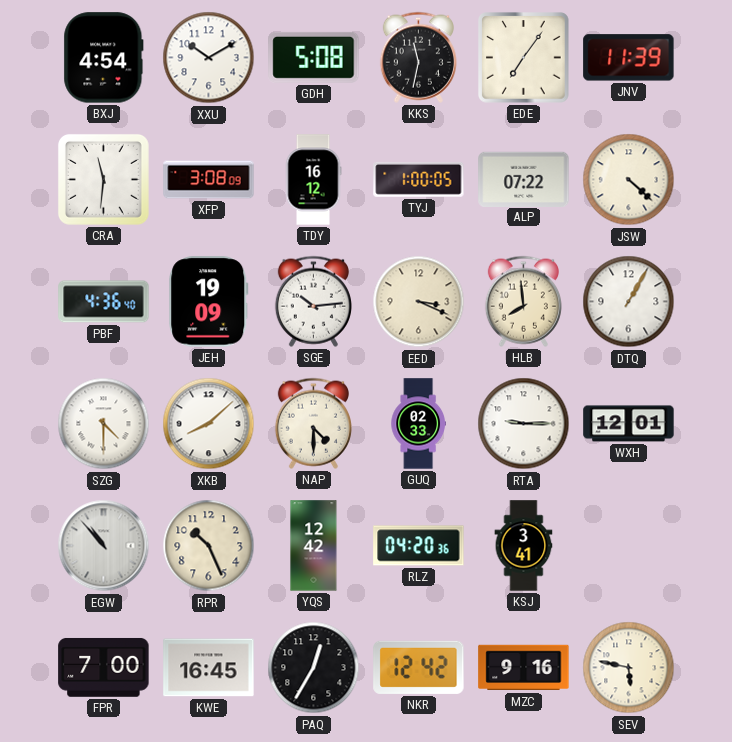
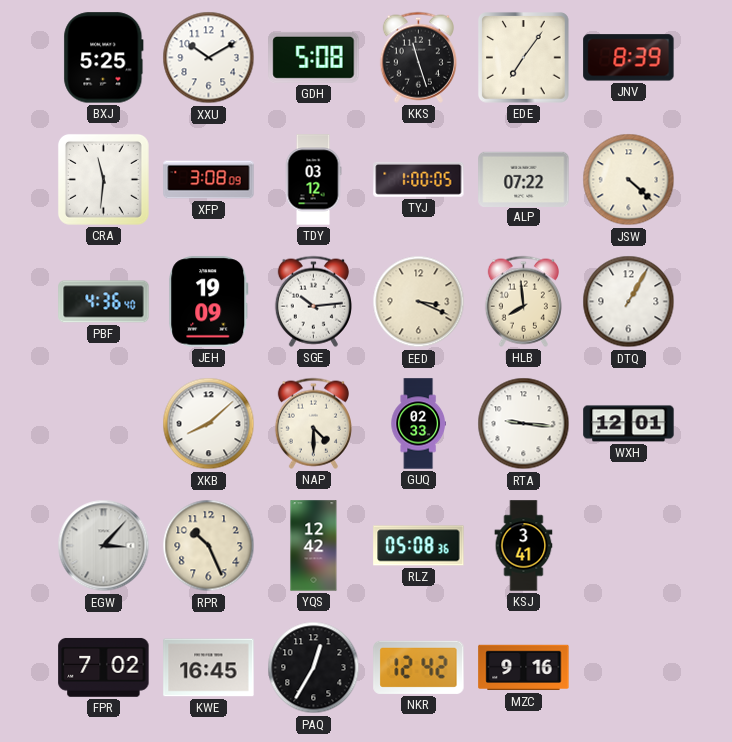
BXJ: 4:54 -> 5:25 (104, 58)
KKS: 11:32 -> 11:27 (418, 57)
JNV: 11:39 -> 8:39 (629, 58)
TDY: 16:12 -> 03:12 (313, 180)
SZG: 4:30 -> none (104, 424)
RTA: 9:15 -> 9:16 (524, 424)
EGW: 10:53 -> 3:07 (104, 546)
RLZ: 04:20 -> 05:08 (419, 546)
FPR: 7:00 -> 7:02 (104, 667)
SEV: 5:47 -> none (629, 668)
